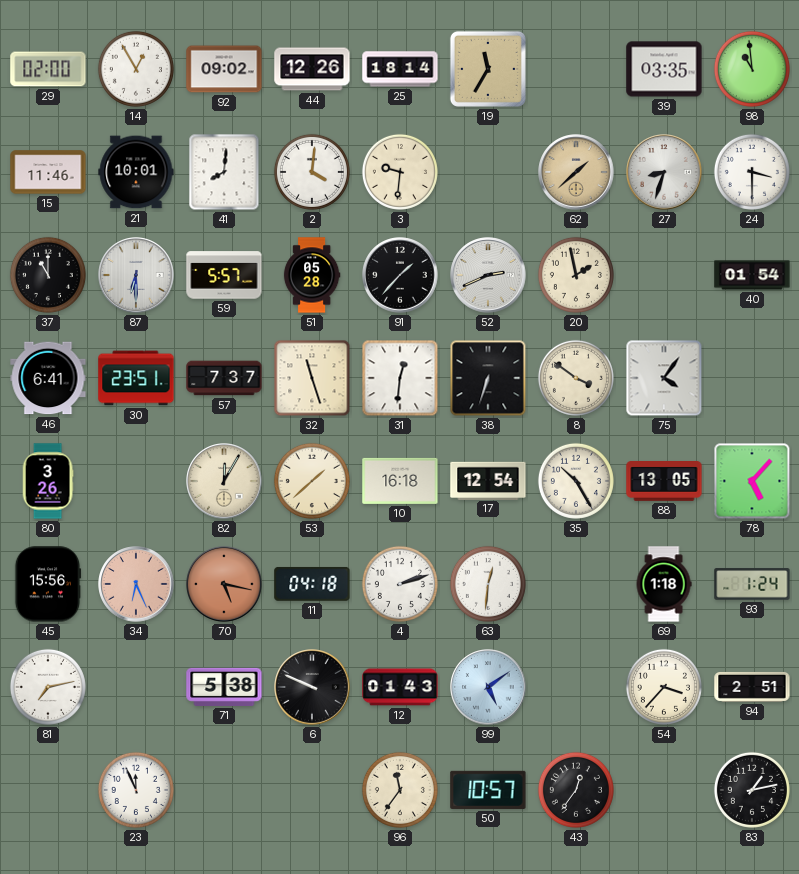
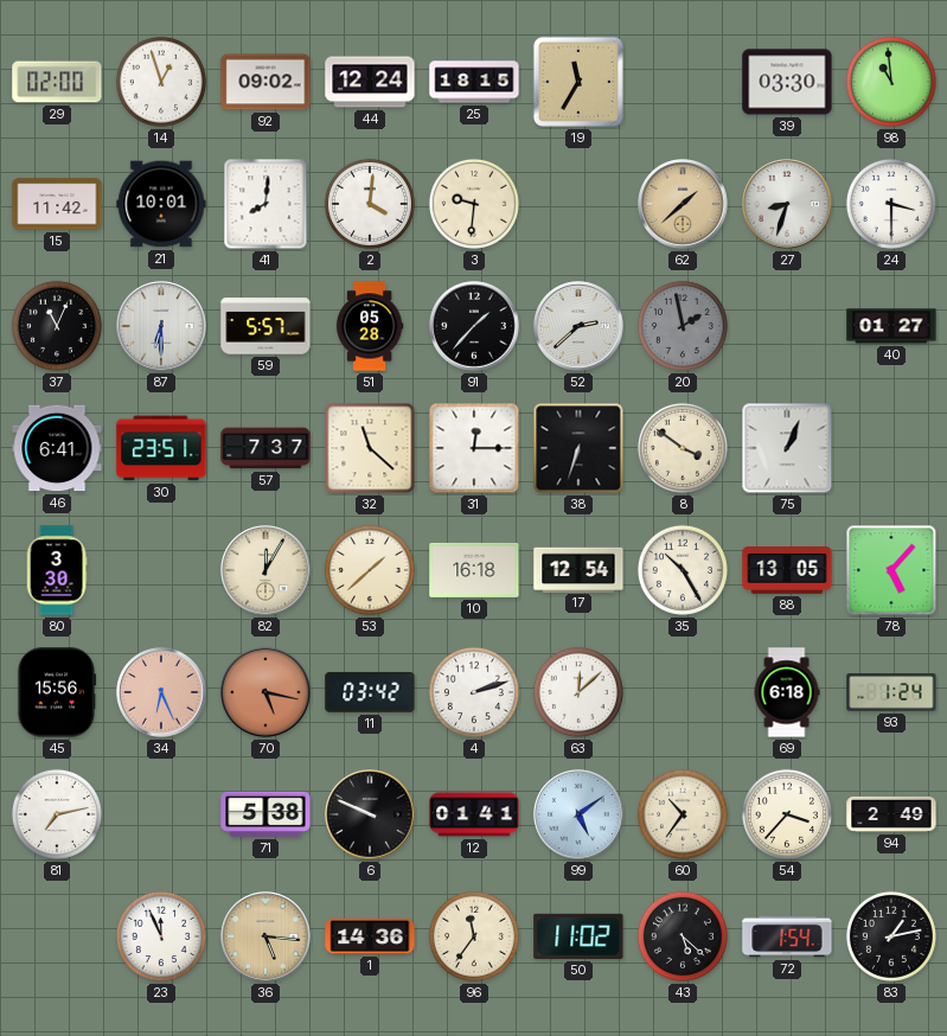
14: 12:55 -> 12:57 (161, 82)
44: 12:26 -> 12:24 (370, 82)
25: 18:14 -> 18:15 (474, 82)
39: 03:35 -> 03:30 (787, 82)
15: 11:46 -> 11:42 (57, 204)
37: 11:00 -> 11:04 (57, 326)
52: 2:41 -> 2:38 (578, 326)
20 dial: cream -> grey (683, 326)
40: 01:54 -> 01:27 (891, 326)
32: 11:27 -> 11:22 (370, 448)
31: 12:31 -> 12:15 (474, 448)
75: 4:06 -> 1:04 (787, 448)
80: 3:26 -> 3:30 (57, 570)
11: 04:18 -> 03:42 (370, 692)
63: 12:31 -> 12:08 (578, 692)
69: 1:18 -> 6:18 (787, 692)
12: 01:43 -> 01:41 (474, 814)
60: none -> 10:36 (683, 814)
94: 2:51 -> 2:49 (891, 814)
36: none -> 5:16 (265, 936)
1: none -> 14:36 (370, 936)
50: 10:57 -> 11:02 (578, 936)
43: 12:36 -> 5:22 (683, 936)
72: none -> 1:54 (787, 936)
